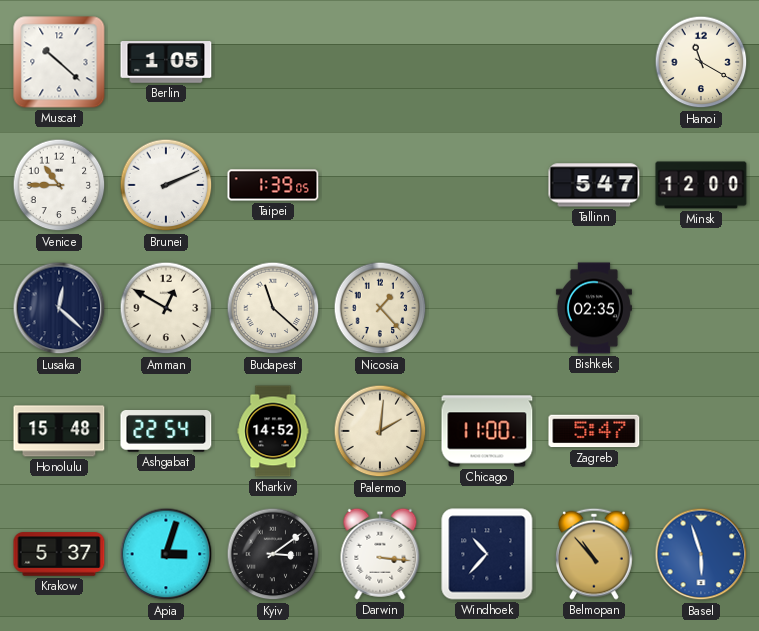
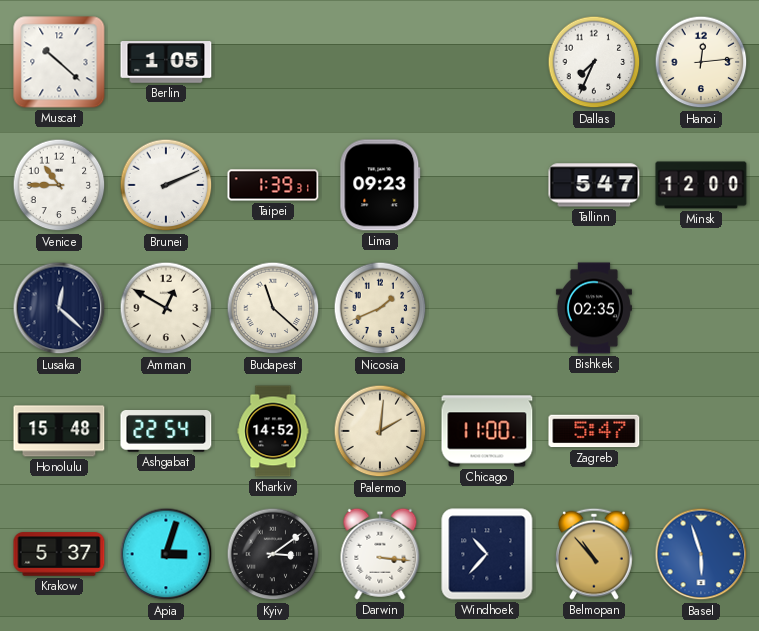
Dallas: none -> 7:34 (594, 62)
Hanoi: 11:20 -> 12:14 (701, 62)
Taipei: 1:39:05 -> 1:39:31 (273, 185)
Lima: none -> 09:23 (380, 185)
Nicosia: 1:23 -> 1:41 (380, 308)
